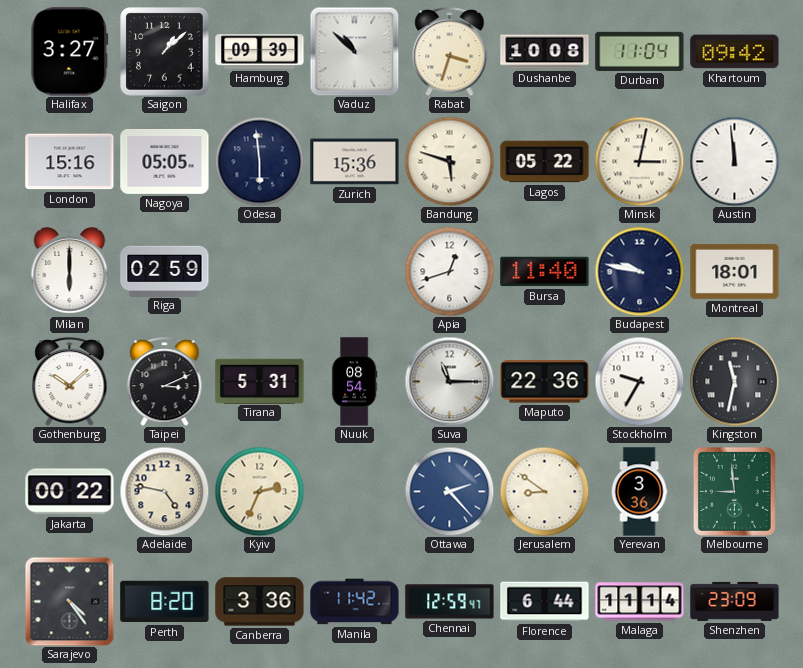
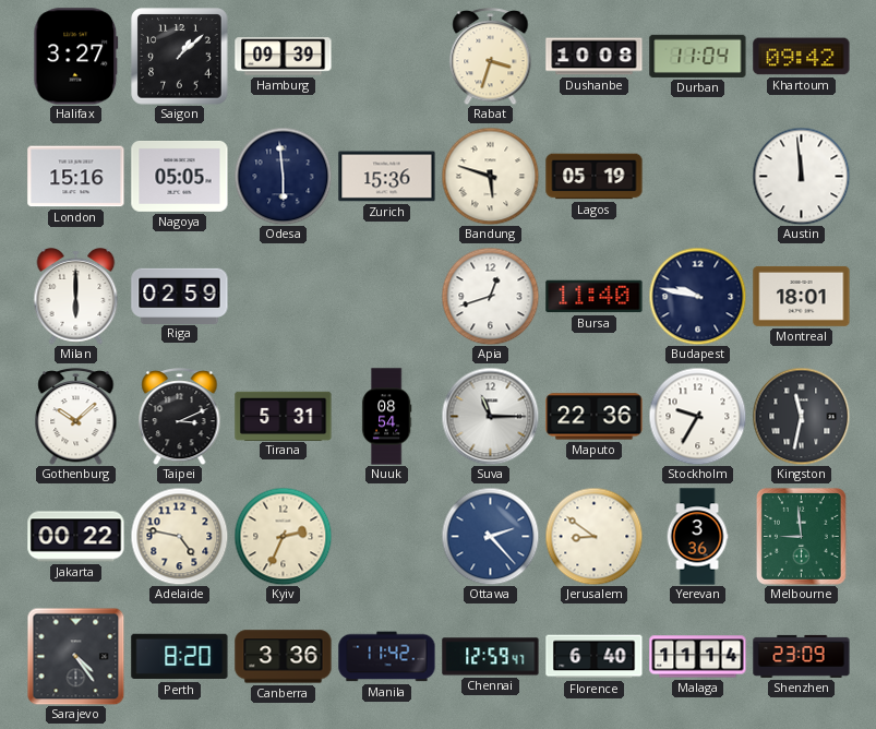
Vaduz: 10:52 -> none (354, 51)
Lagos: 05:22 -> 05:19 (595, 177)
Minsk: 3:02 -> none (639, 161)
Florence: 6:44 -> 6:40 (595, 657)
